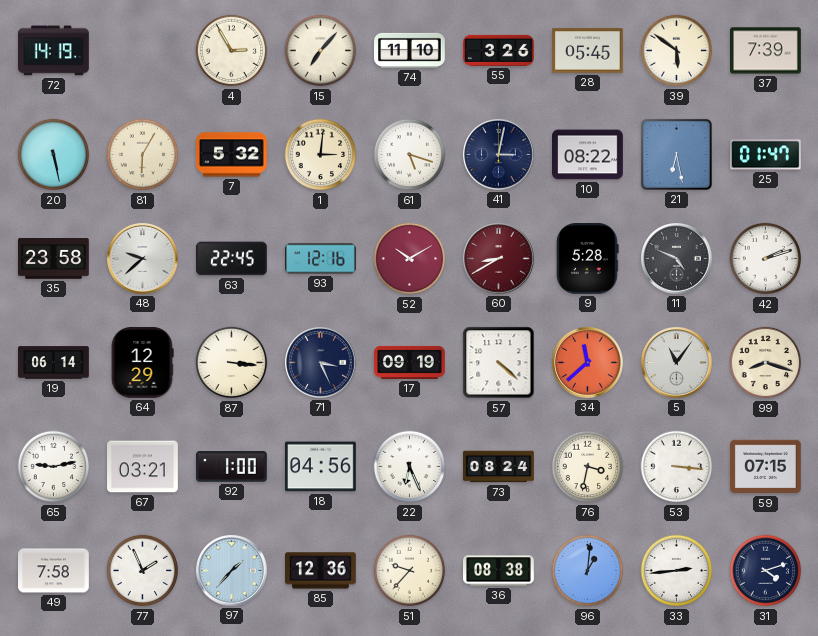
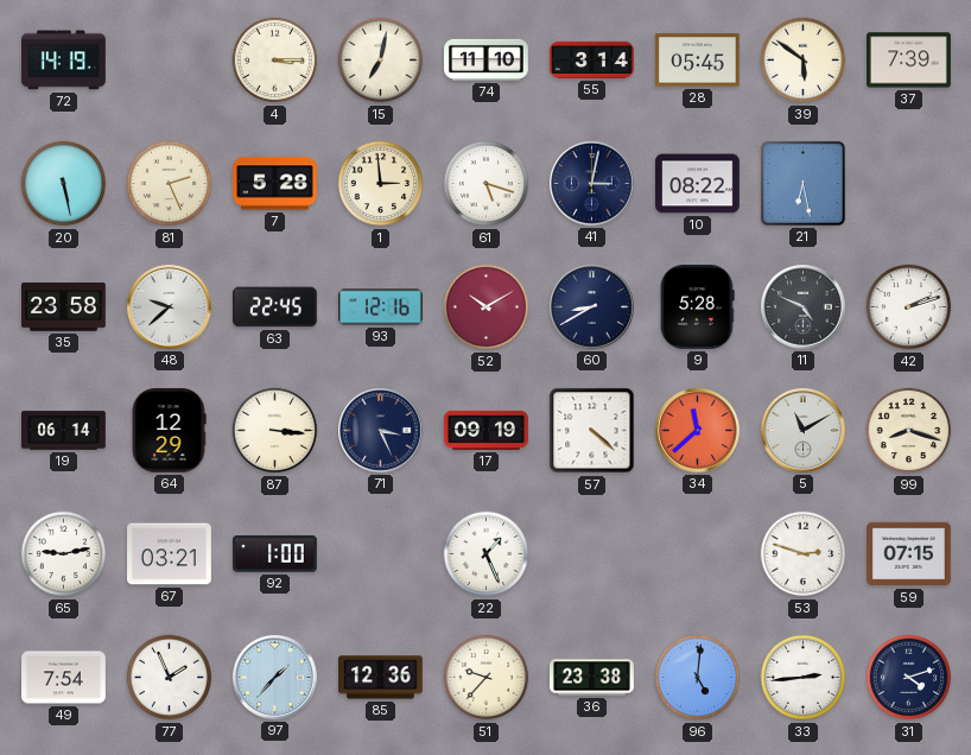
4: 2:55 -> 3:15 (275, 61)
15: 7:07 -> 7:02 (381, 61)
55: 3:26 -> 3:14 (592, 59)
81: 6:05 -> 2:26 (170, 184)
7: 5:32 -> 5:28 (275, 184)
1: 3:01 -> 2:59 (381, 184)
25: 01:47 -> none (765, 155)
60 dial: burgundy -> navy (592, 307)
5: 11:06 -> 11:10 (804, 431)
18: 04:56 -> none (321, 467)
22: 6:26 -> 1:26 (487, 554)
73: 08:24 -> none (499, 467)
76: 3:32 -> none (588, 467)
53: 3:16 -> 2:48 (804, 554)
49: 7:58 -> 7:54 (64, 678)
36: 08:38 -> 23:38 (592, 678)
96: 1:01 -> 5:01 (698, 678)
